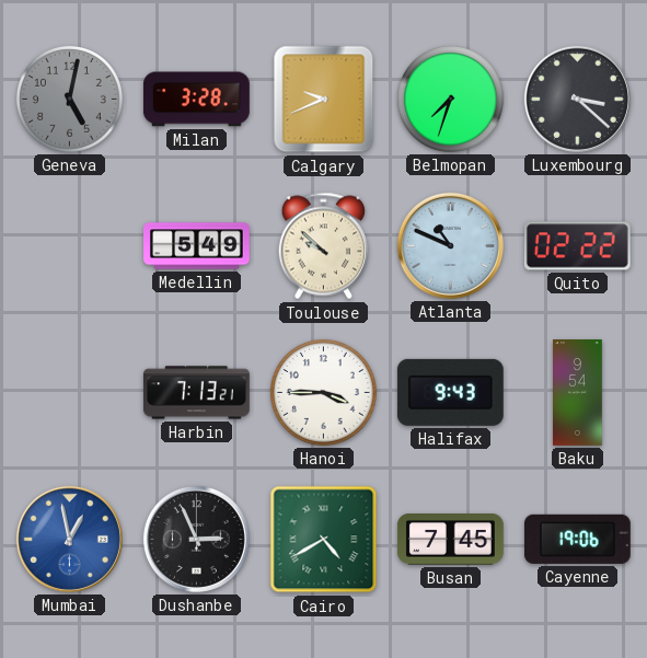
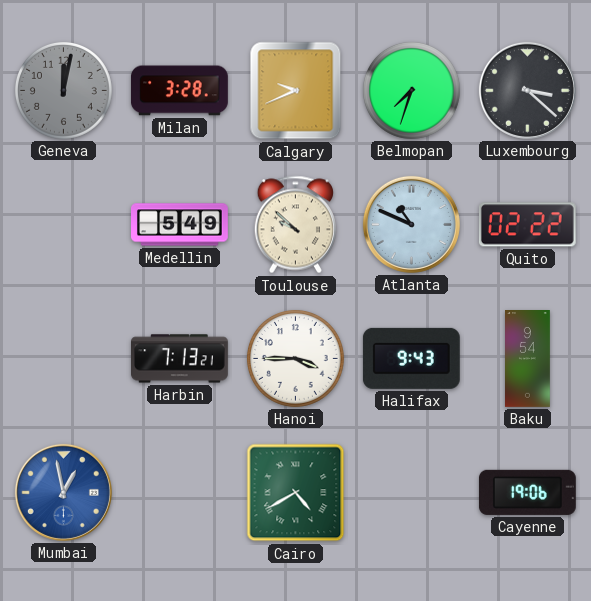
Geneva: 5:02 -> 12:02 (63, 90)
Dushanbe: 2:56 -> none (196, 539)
Busan: 7:45 -> none (450, 540)
